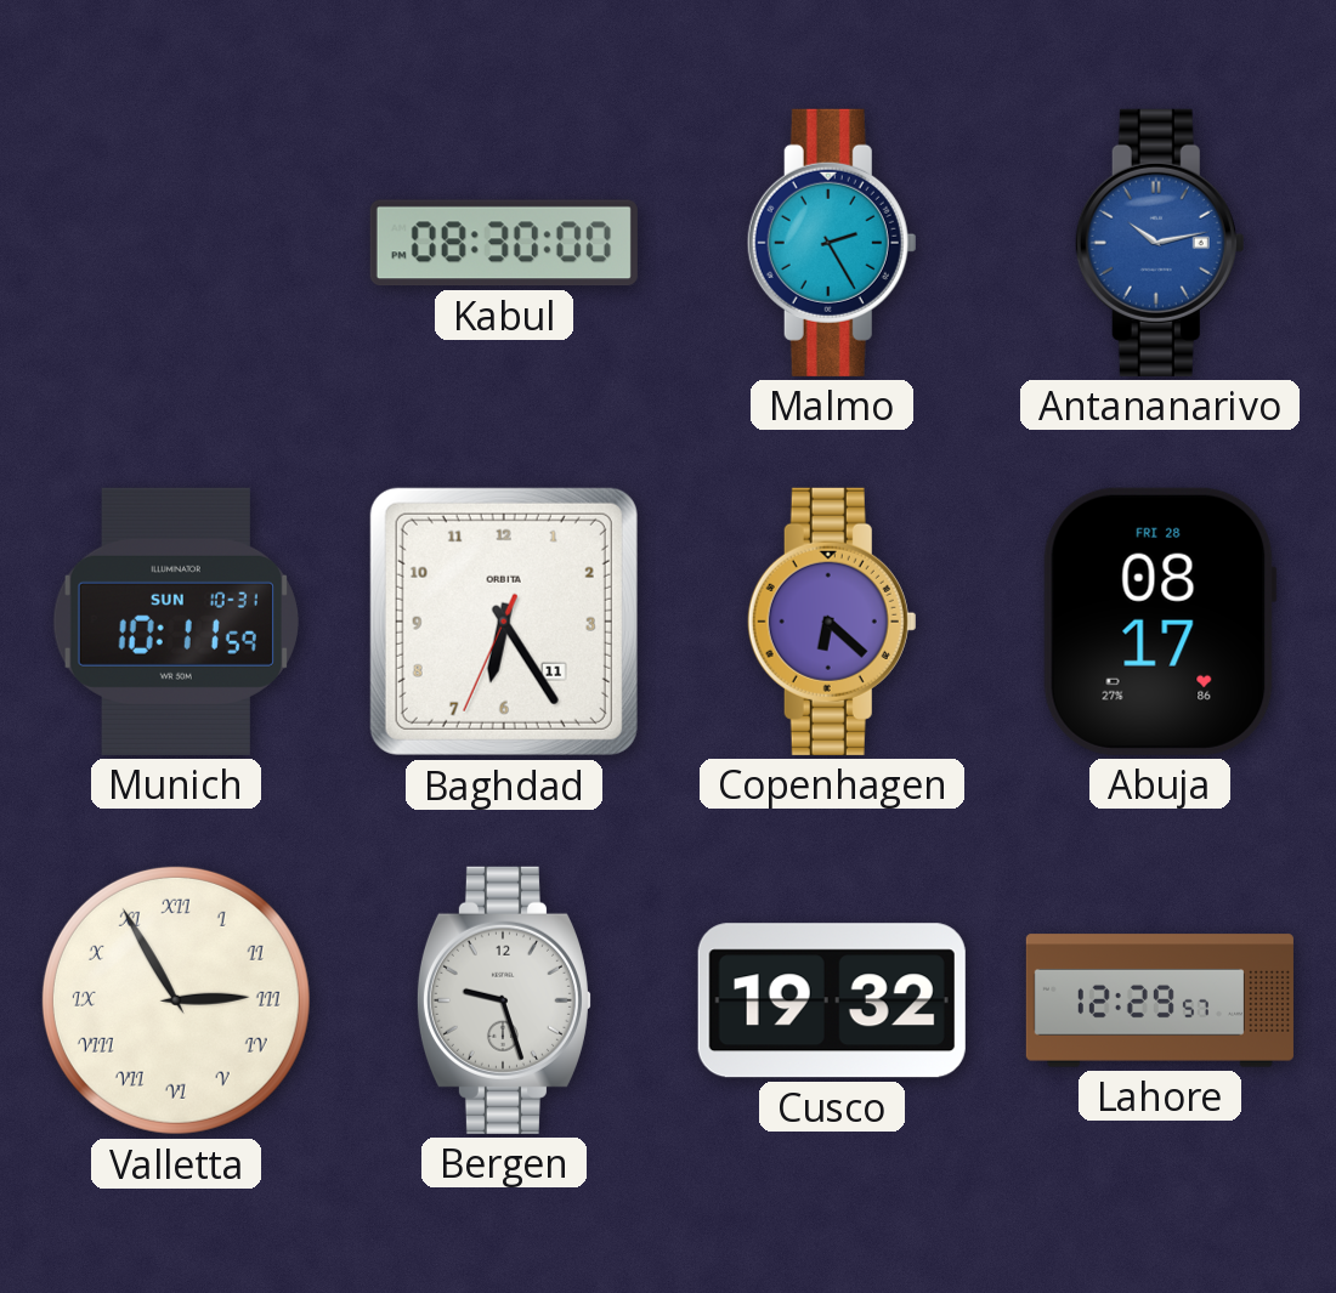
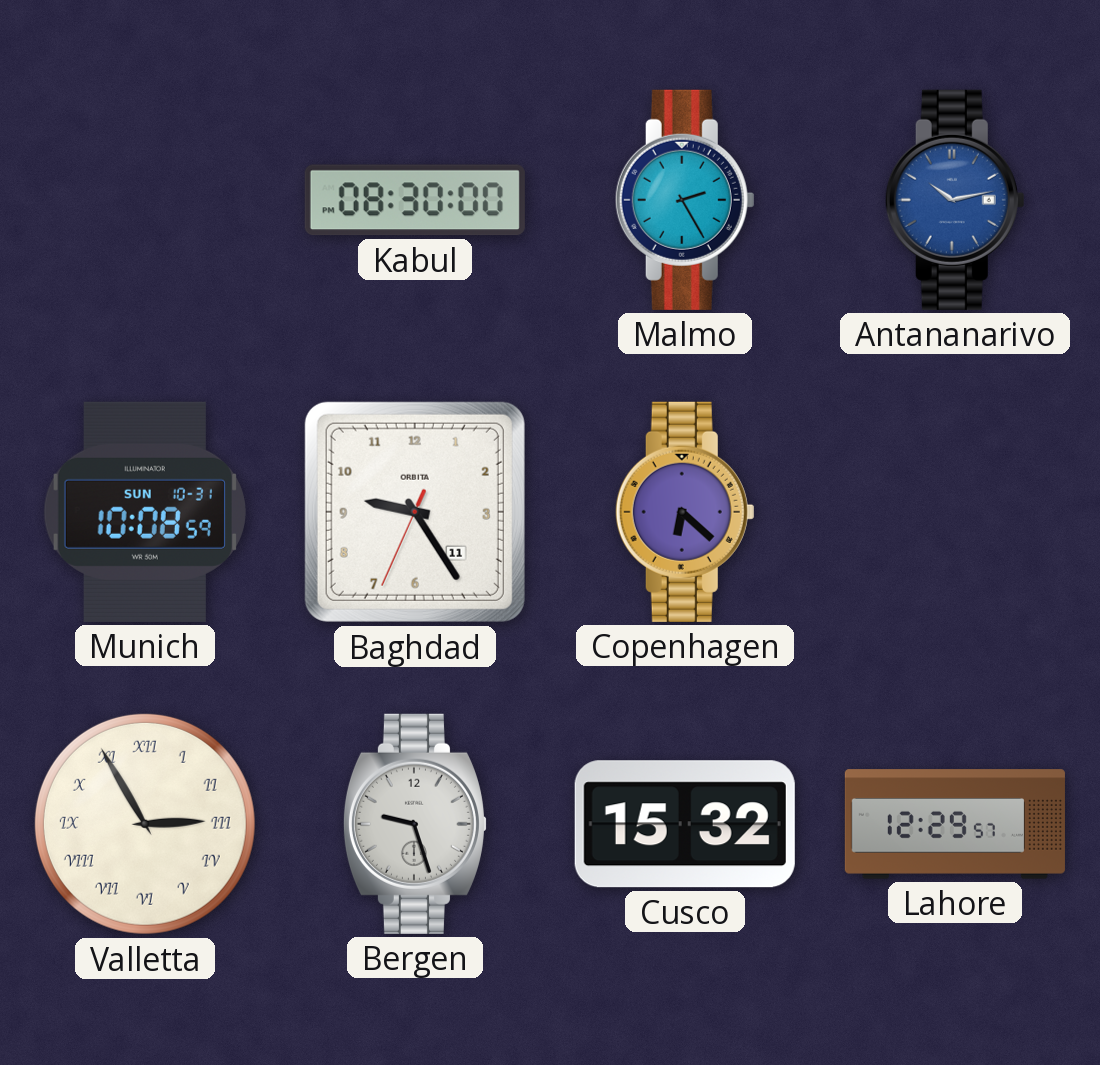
Munich: 10:11 -> 10:08 (145, 512)
Baghdad: 6:24 -> 9:24 (415, 512)
Abuja: 08:17 -> none (1160, 622)
Cusco: 19:32 -> 15:32 (685, 824)
